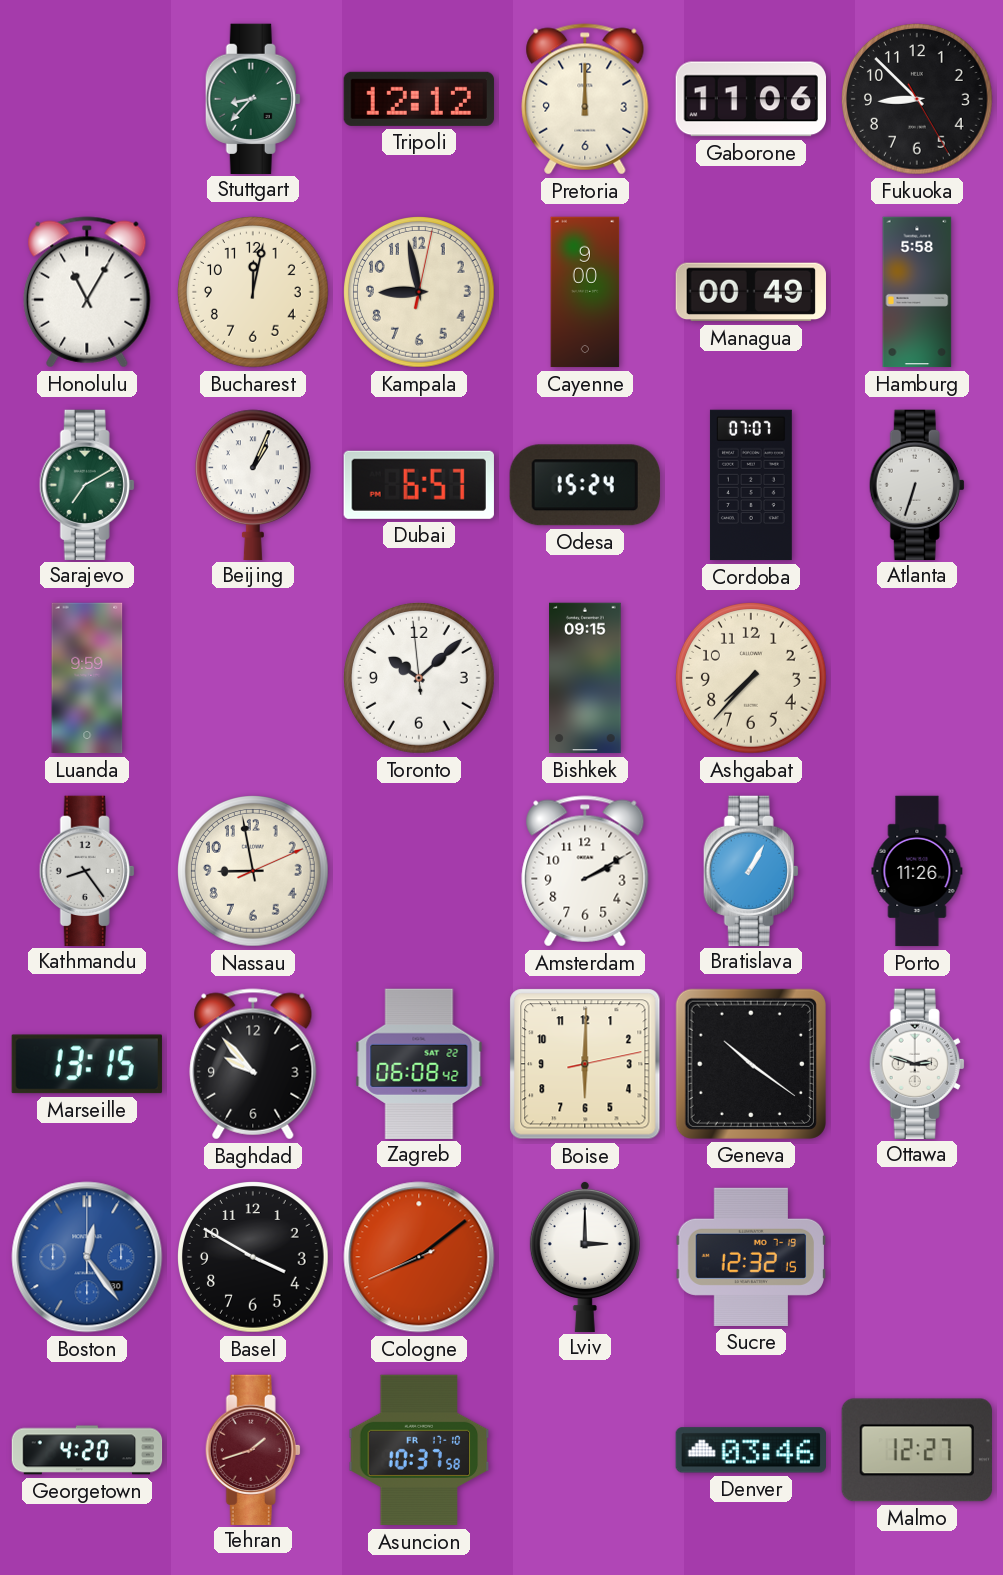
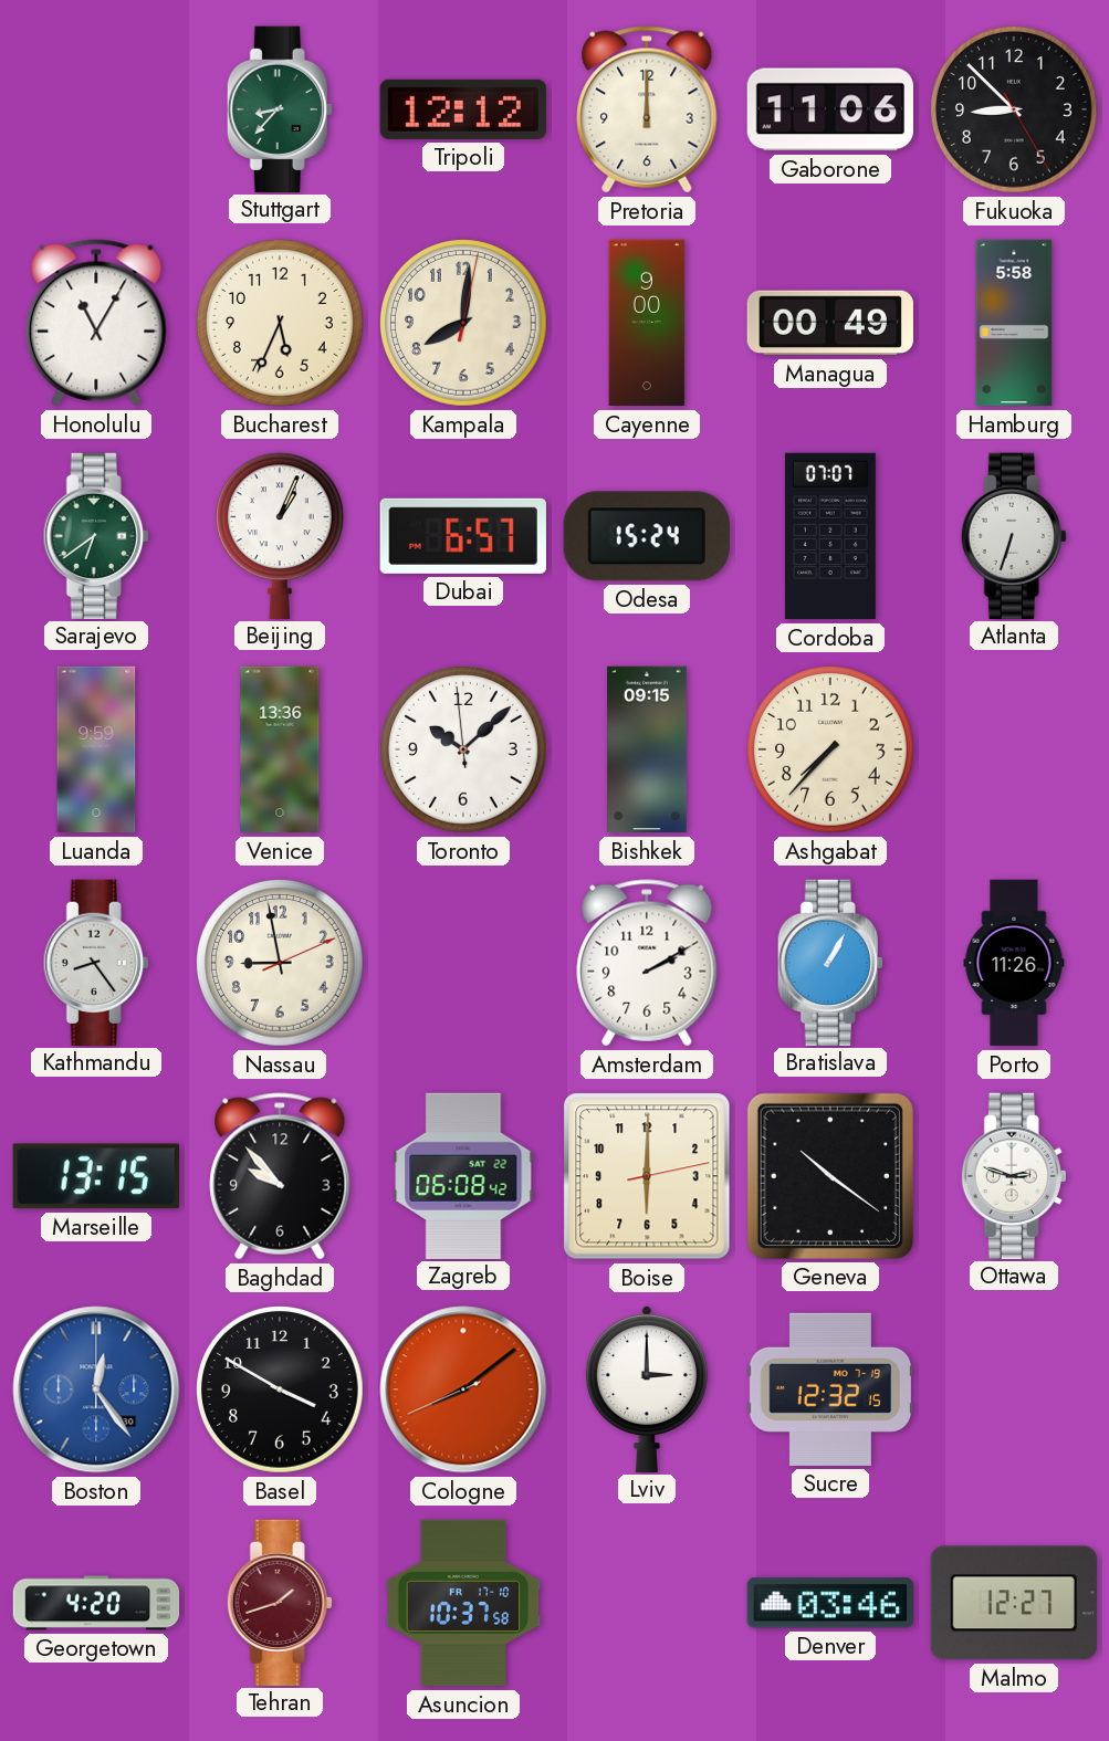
Bucharest: 12:02 -> 5:34 (281, 324)
Kampala: 8:58 -> 8:01 (464, 324)
Sarajevo: 7:10 -> 6:39 (96, 535)
Venice: none -> 13:36 (280, 749)
